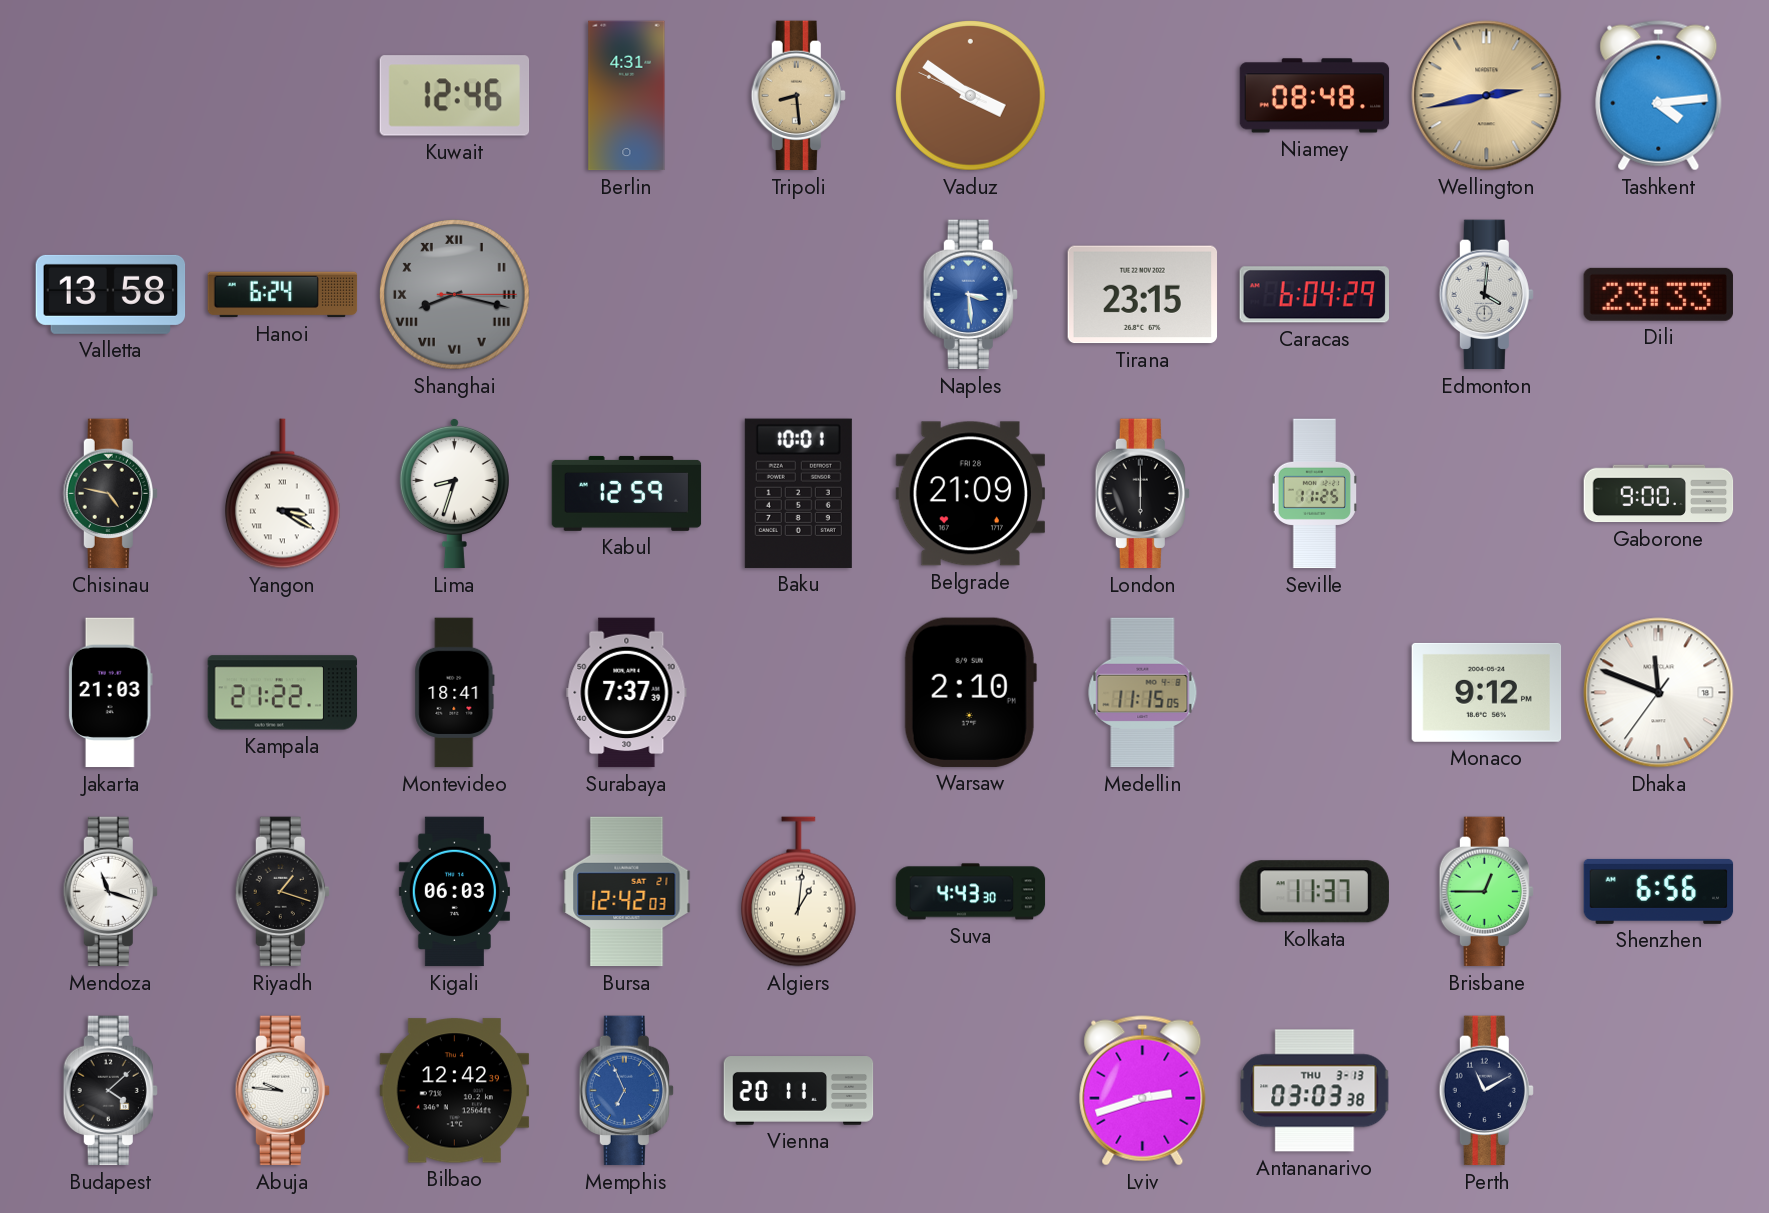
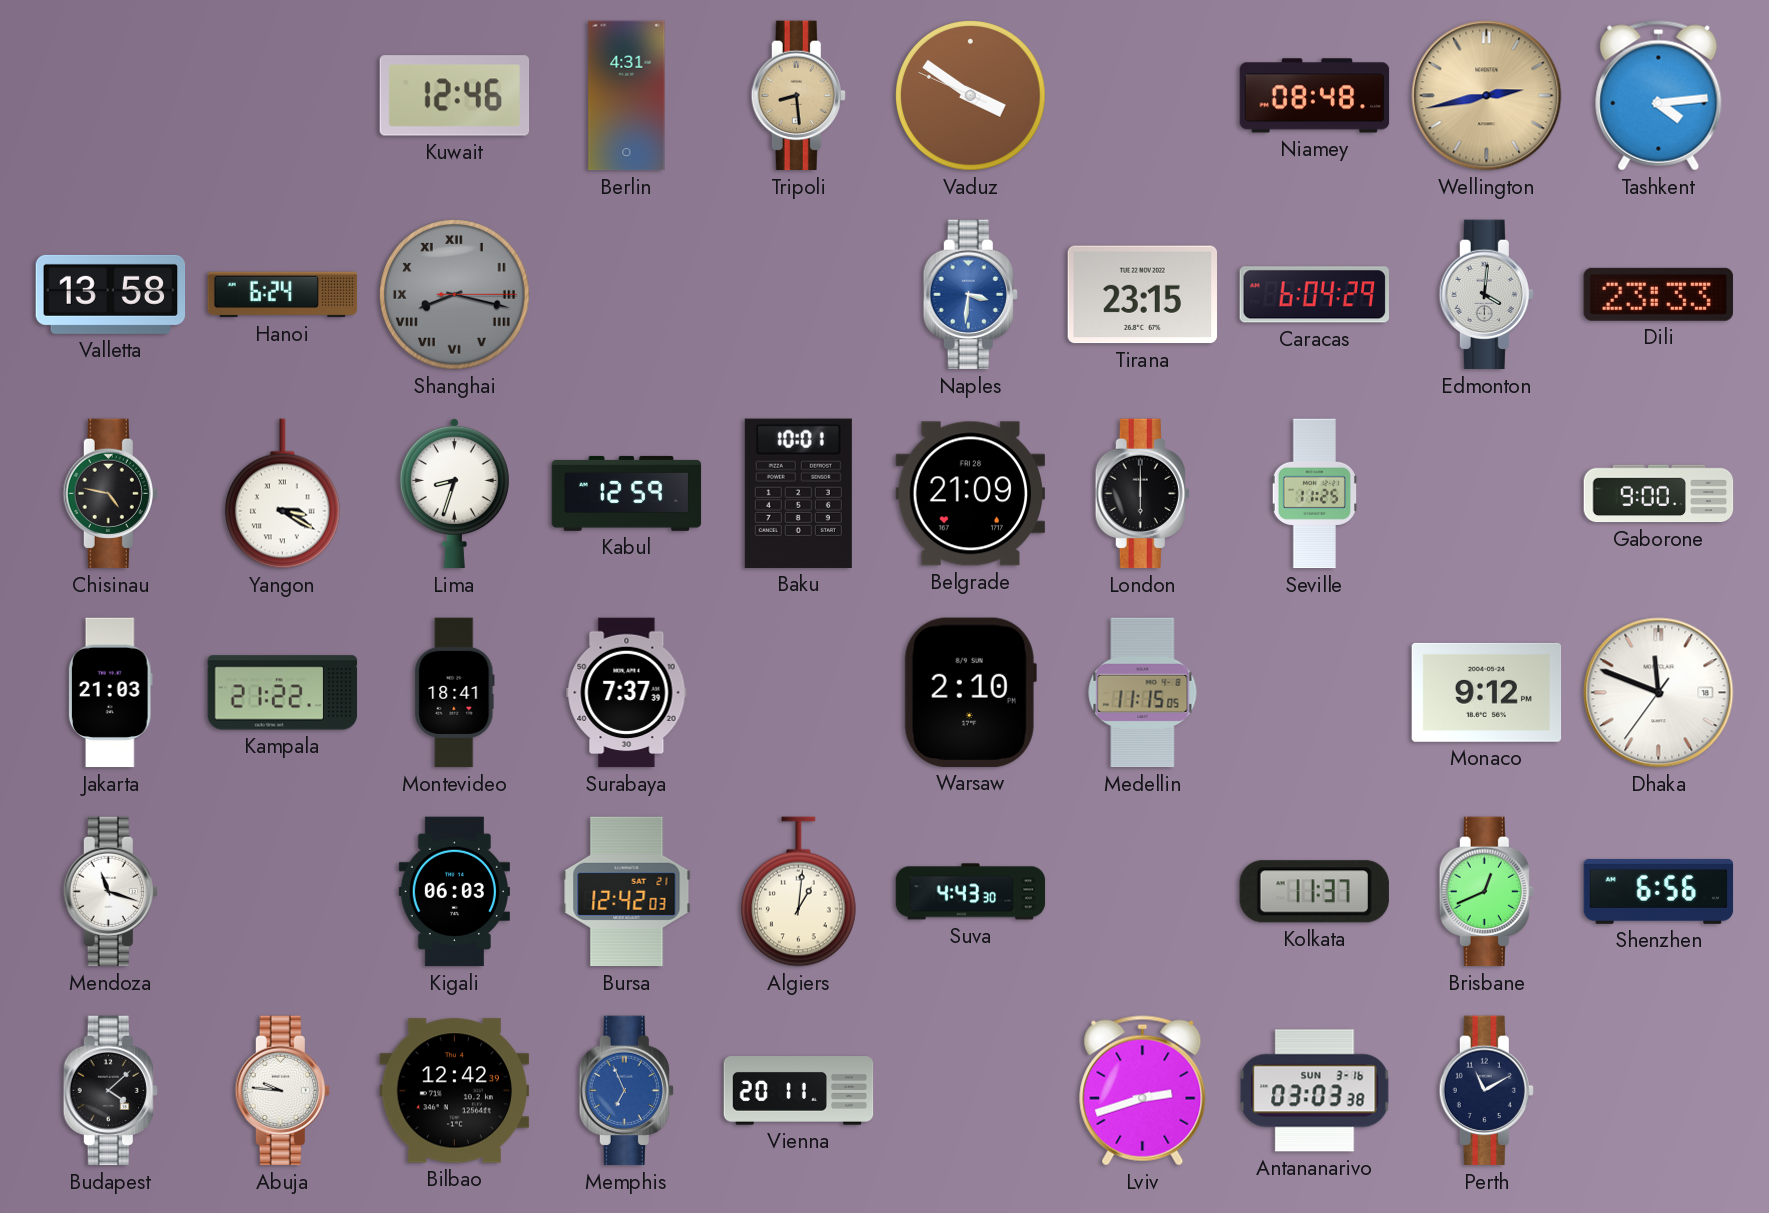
Naples: 3:29 -> 3:31 (970, 295)
Riyadh: 1:18 -> none (282, 892)
Brisbane: 12:45 -> 12:41 (1486, 892)
Antananarivo date: THU 3-13 -> SUN 3-16 (1315, 1091)
